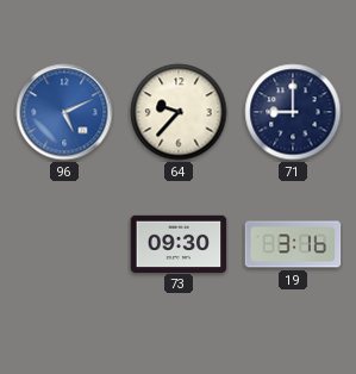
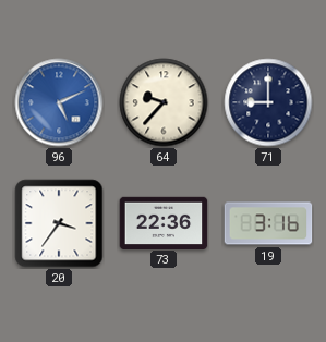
20: none -> 3:36 (59, 223)
73: 09:30 -> 22:36 (164, 222)
